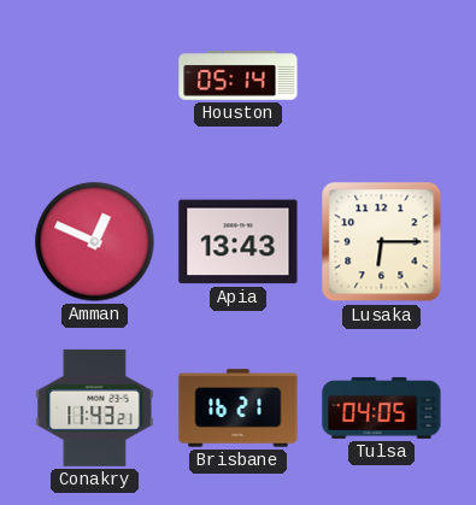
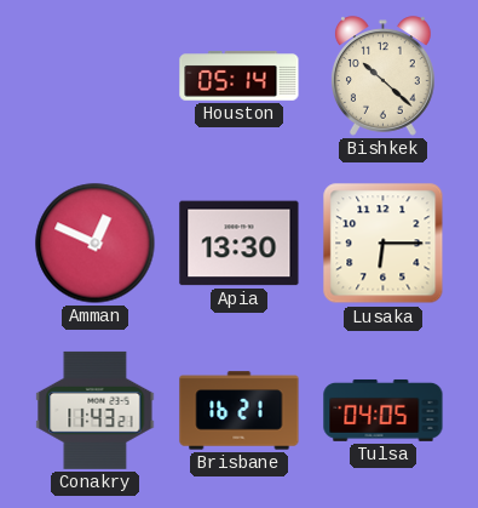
Bishkek: none -> 10:22 (384, 76)
Apia: 13:43 -> 13:30 (240, 244)
